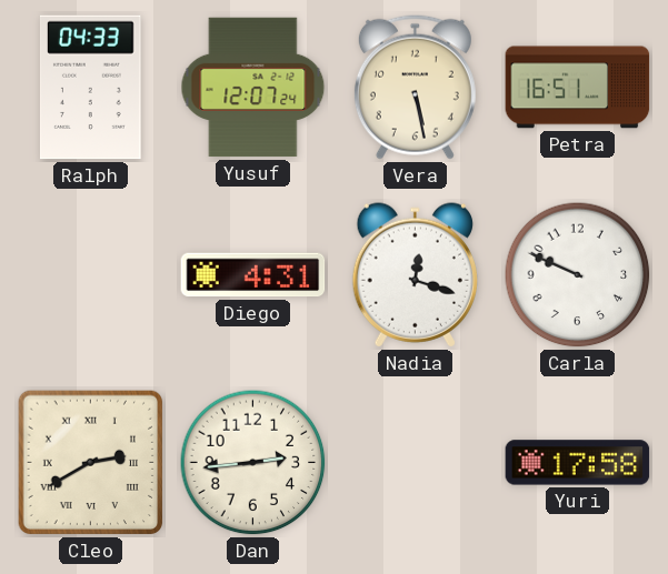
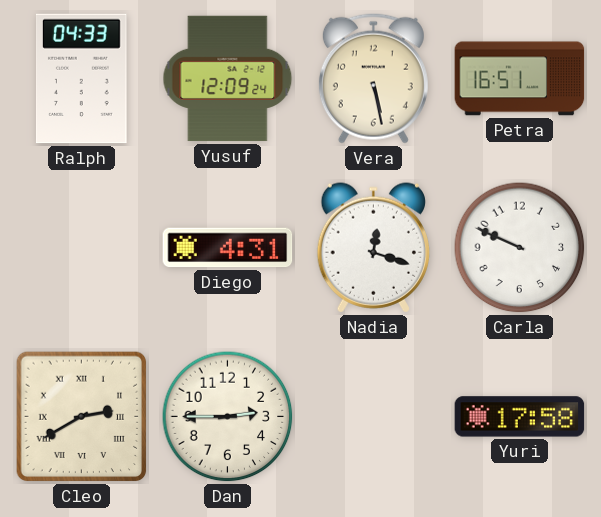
Yusuf: 12:07 -> 12:09 (228, 79)
Dan: 2:44 -> 2:45 (228, 417)
